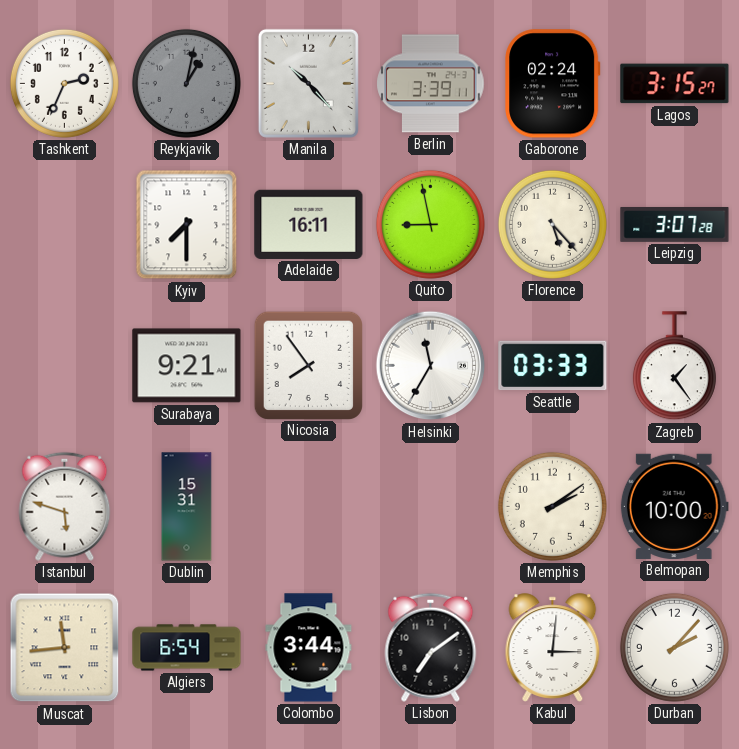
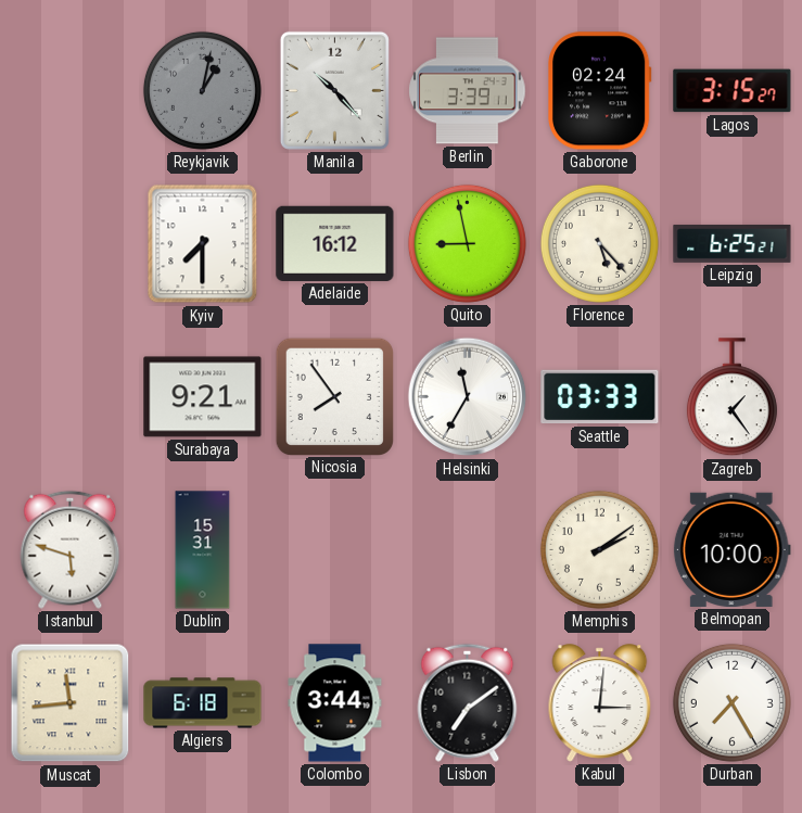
Tashkent: 2:34 -> none (64, 83)
Adelaide: 16:11 -> 16:12 (335, 243)
Leipzig: 3:07 -> 6:25 (733, 244)
Algiers: 6:54 -> 6:18 (203, 703)
Durban: 2:07 -> 7:25 (731, 702)
